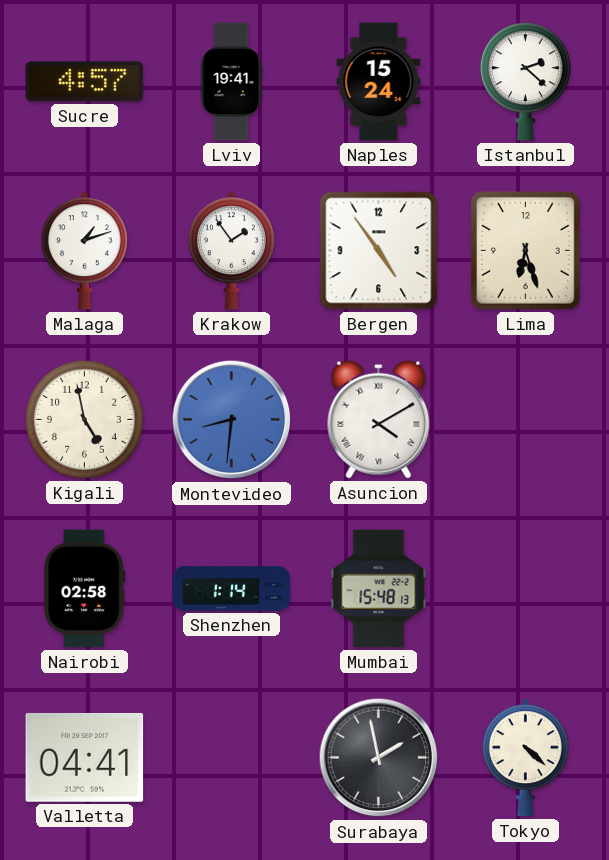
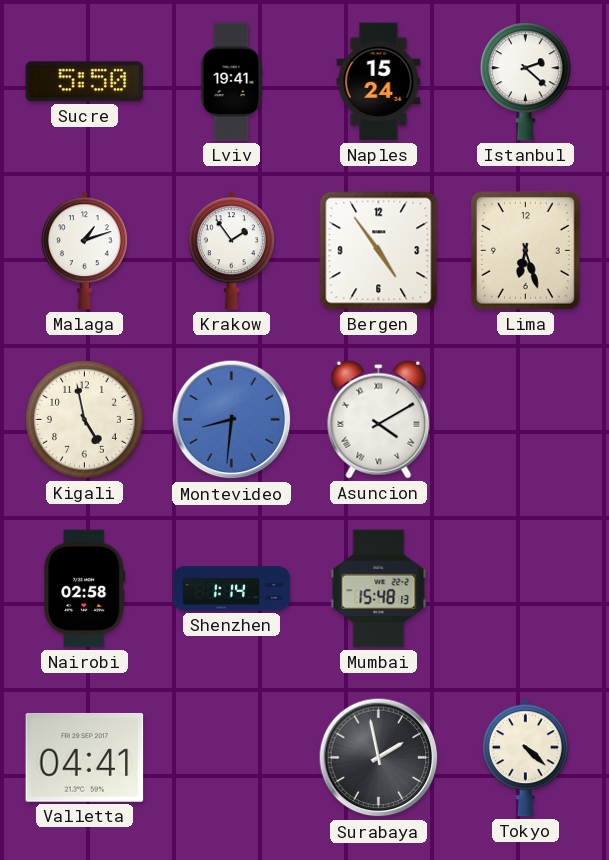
Sucre: 4:57 -> 5:50 (85, 82)
